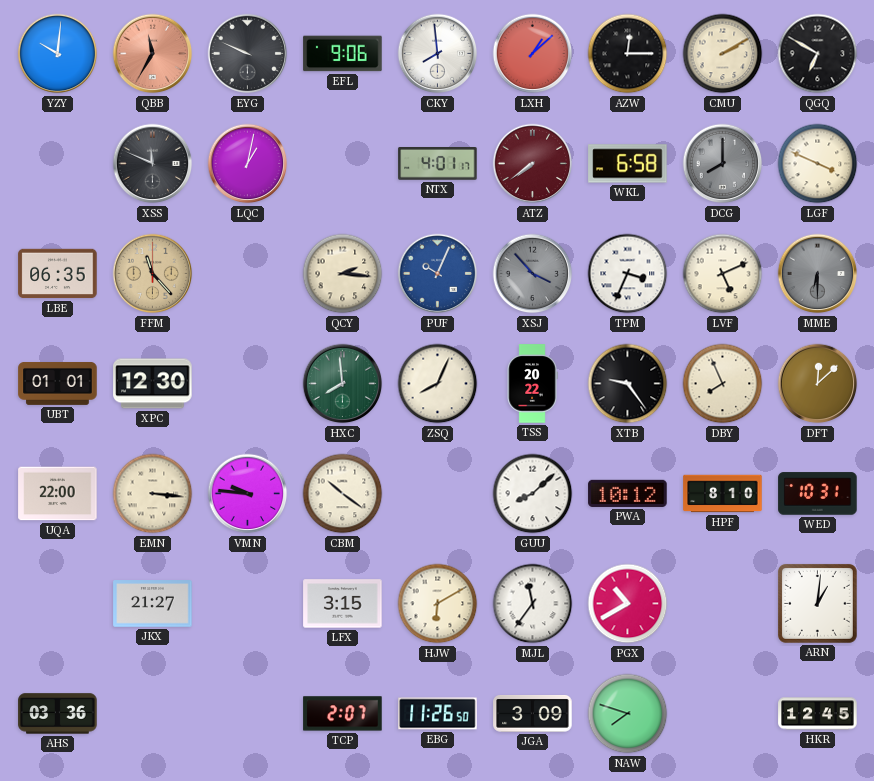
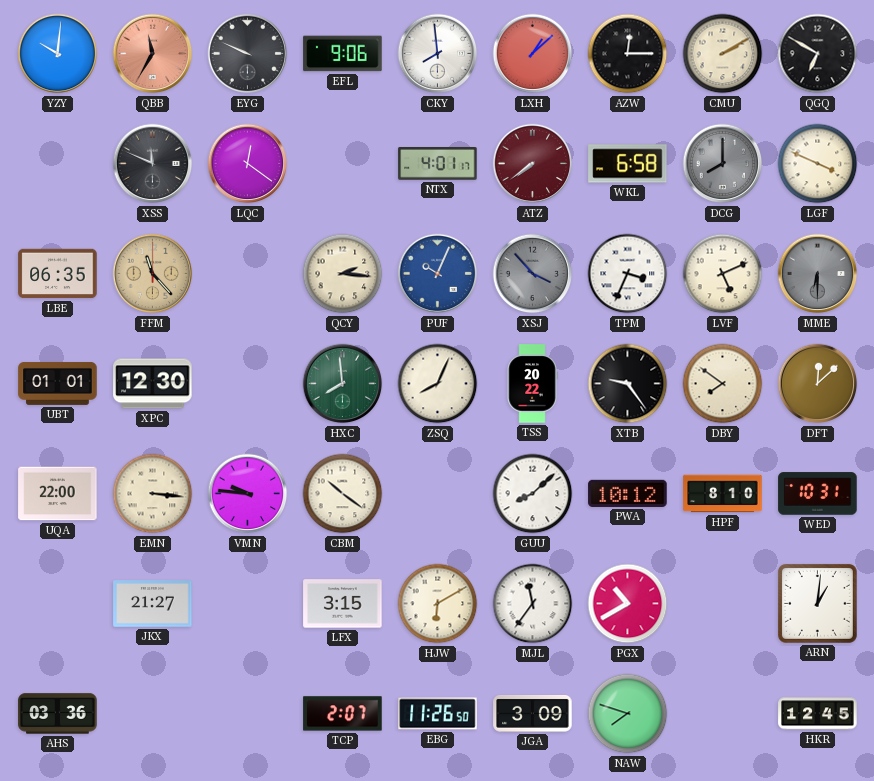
LQC: 1:02 -> 12:21 (248, 164)
DBY: 7:56 -> 7:51 (723, 384)
